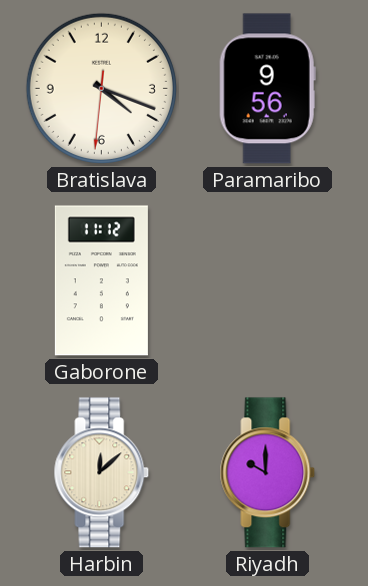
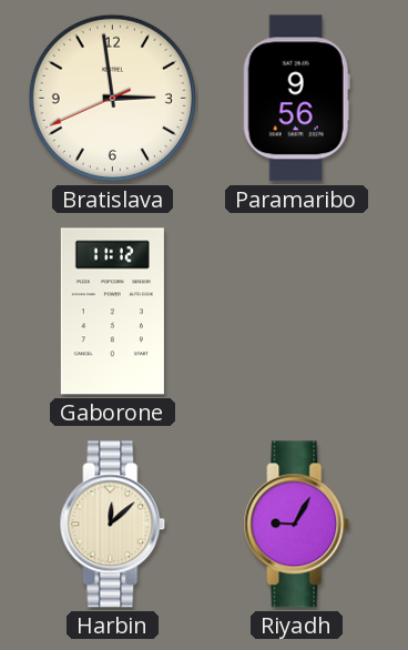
Bratislava: 4:18 -> 2:58 (112, 98)
Riyadh: 10:00 -> 9:05 (297, 525)
